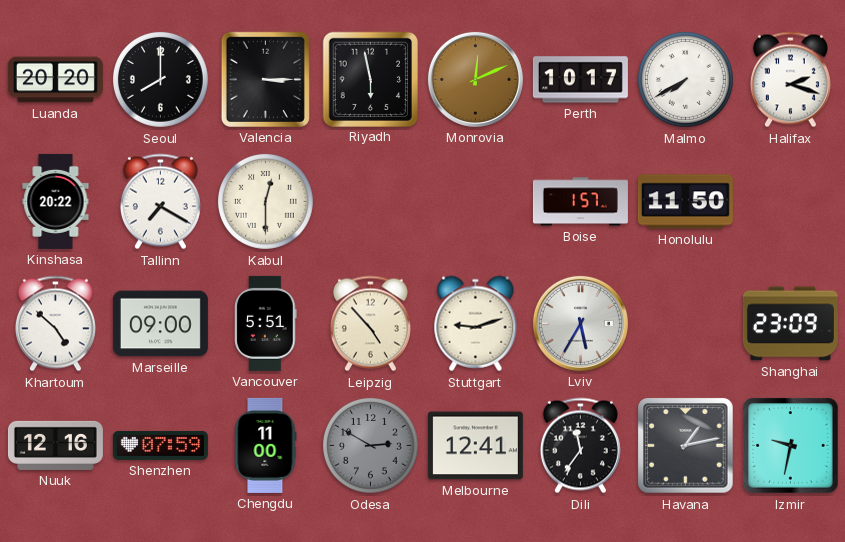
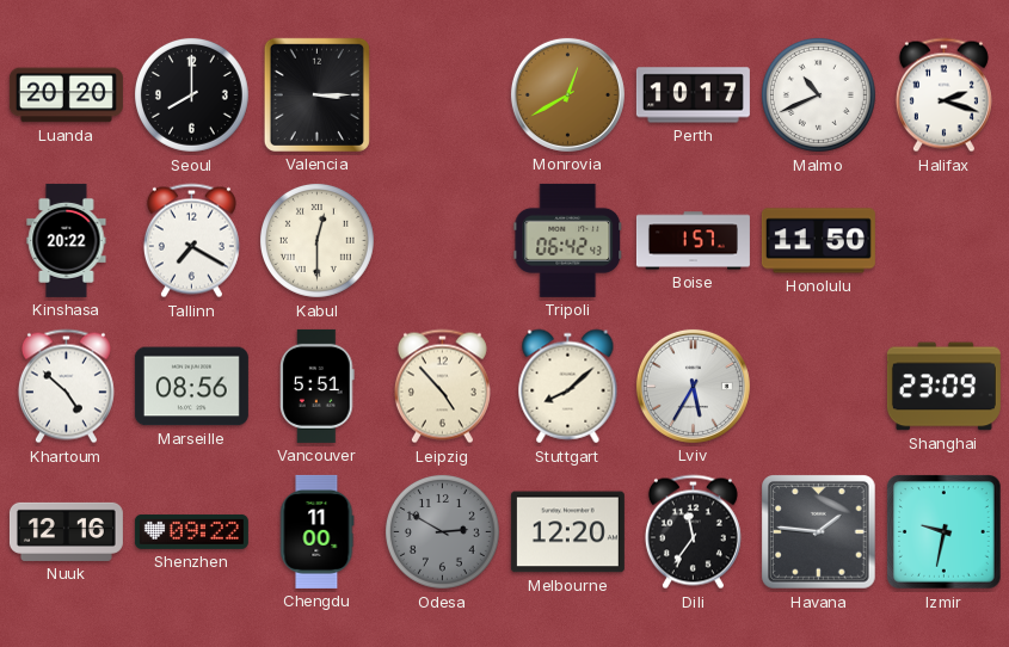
Riyadh: 5:58 -> none (370, 79)
Monrovia: 12:11 -> 12:40 (567, 94)
Malmo: 7:40 -> 10:41 (818, 94)
Tripoli: none -> 06:42 (568, 240)
Marseille: 09:00 -> 08:56 (191, 387)
Stuttgart: 9:12 -> 8:08 (568, 387)
Shenzhen: 07:59 -> 09:22 (191, 531)
Melbourne: 12:41 -> 12:20 (567, 532)
Havana: 1:13 -> 1:46 (819, 532)
